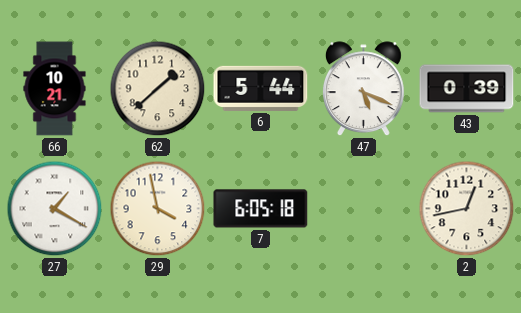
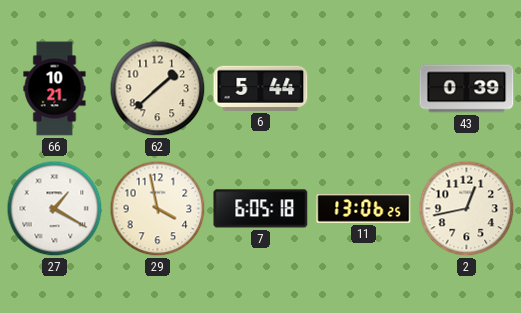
47: 5:19 -> none (363, 89)
11: none -> 13:06 (364, 209)
